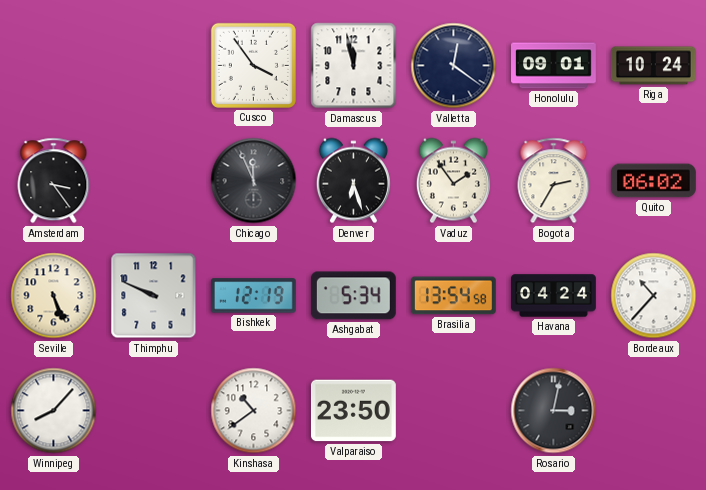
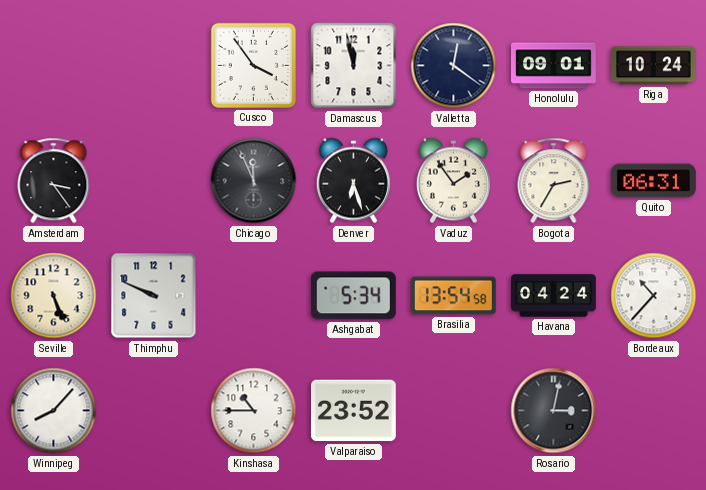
Quito: 06:02 -> 06:31 (653, 181)
Bishkek: 12:19 -> none (253, 296)
Kinshasa: 10:39 -> 10:45 (254, 411)
Valparaiso: 23:50 -> 23:52 (353, 411)
